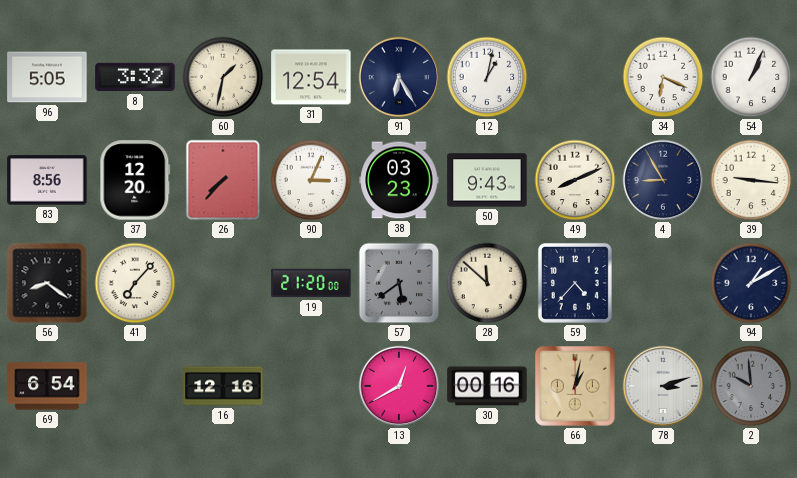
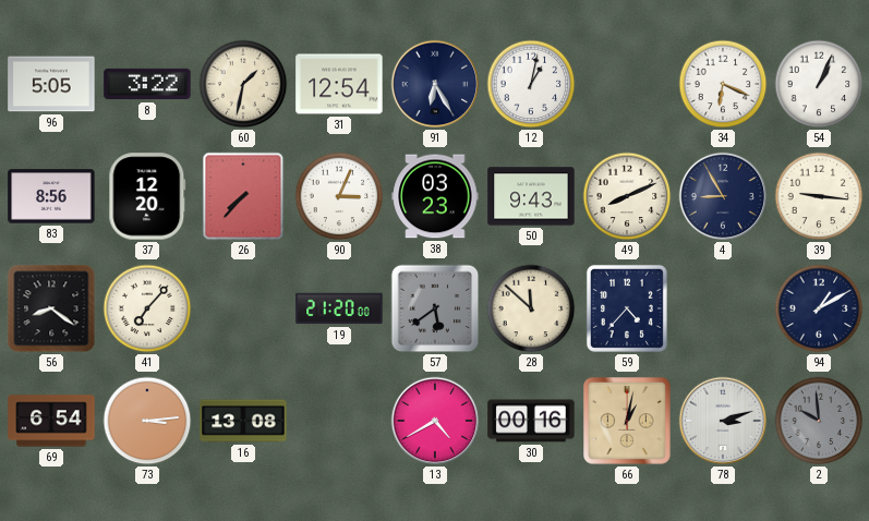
8: 3:32 -> 3:22 (147, 84)
73: none -> 3:14 (147, 421)
16: 12:16 -> 13:08 (243, 421)
13: 12:40 -> 4:40 (435, 421)
